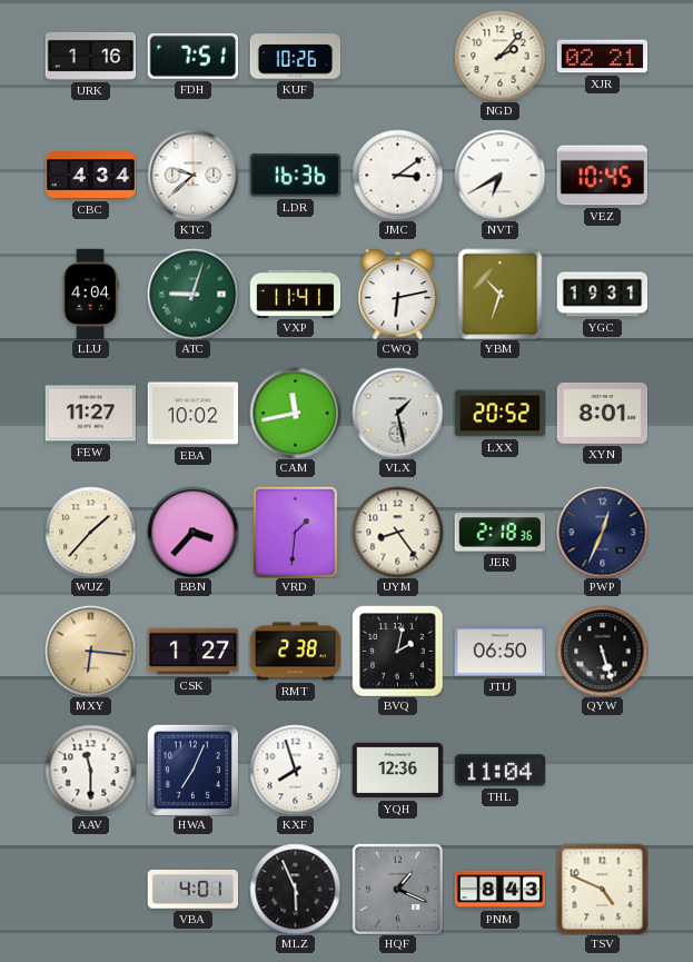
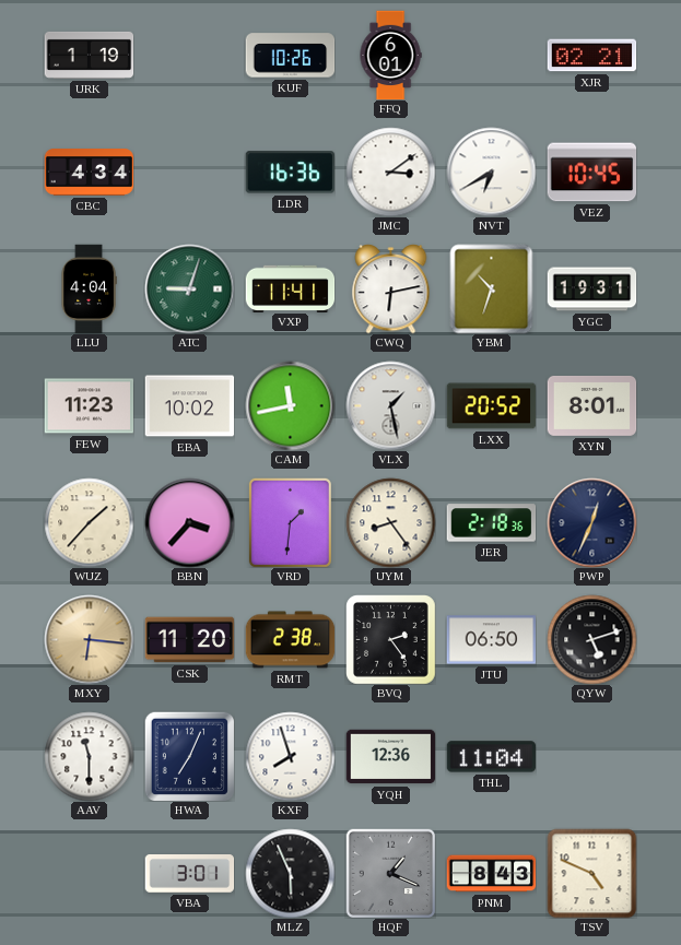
URK: 1:16 -> 1:19 (89, 55)
FDH: 7:51 -> none (192, 56)
FFQ: none -> 6:01 (390, 55)
NGD: 2:07 -> none (499, 56)
KTC: 9:38 -> none (192, 175)
FEW: 11:27 -> 11:23 (89, 406)
CSK: 1:27 -> 11:20 (189, 640)
BVQ: 2:02 -> 2:24 (391, 640)
QYW: 5:27 -> 5:12 (591, 639)
VBA: 4:01 -> 3:01 (189, 874)
